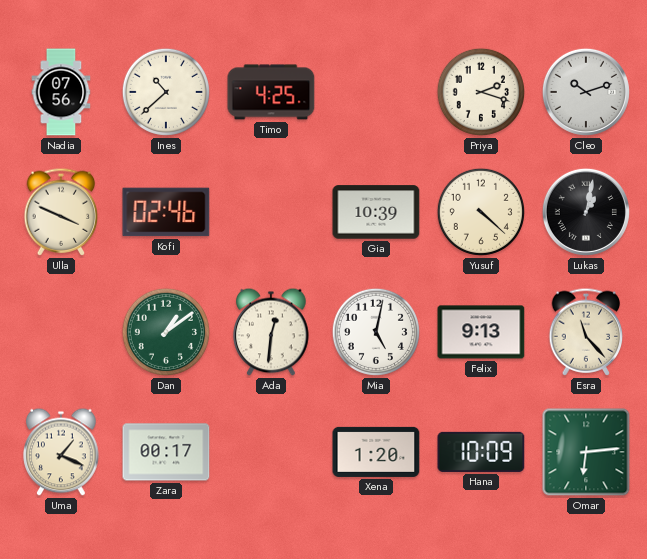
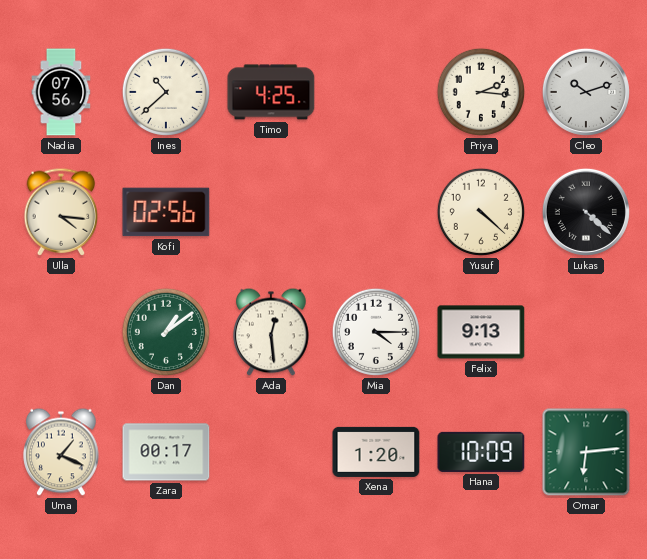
Priya: 2:18 -> 2:16 (481, 92)
Ulla: 3:49 -> 4:16 (61, 212)
Kofi: 02:46 -> 02:56 (166, 212)
Gia: 10:39 -> none (376, 212)
Lukas: 1:02 -> 4:22 (586, 212)
Ada: 12:31 -> 12:29 (271, 332)
Mia: 5:02 -> 4:15 (376, 332)
Esra: 11:23 -> none (586, 332)
